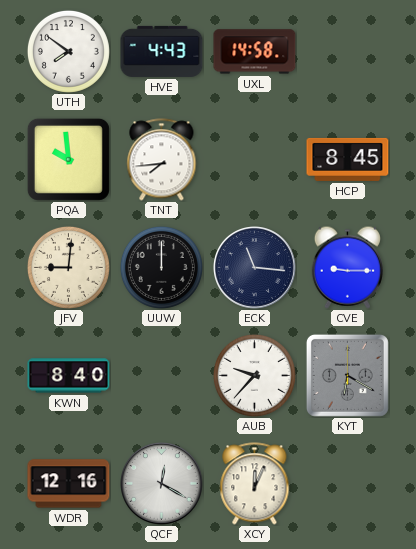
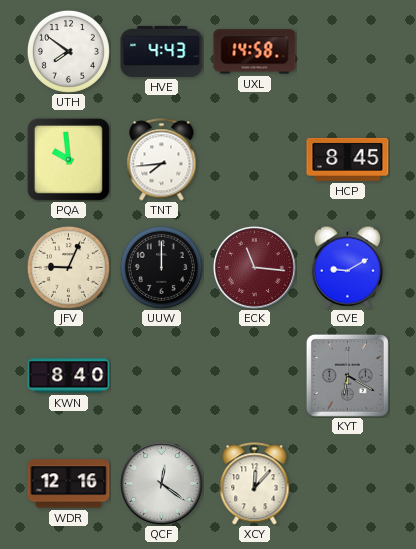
JFV: 9:01 -> 9:04 (68, 267)
ECK dial: navy -> burgundy (255, 268)
CVE: 9:15 -> 9:10 (347, 267)
AUB: 9:37 -> none (254, 375)
QCF: 12:20 -> 12:21 (162, 484)
XCY: 12:04 -> 12:07 (255, 484)
